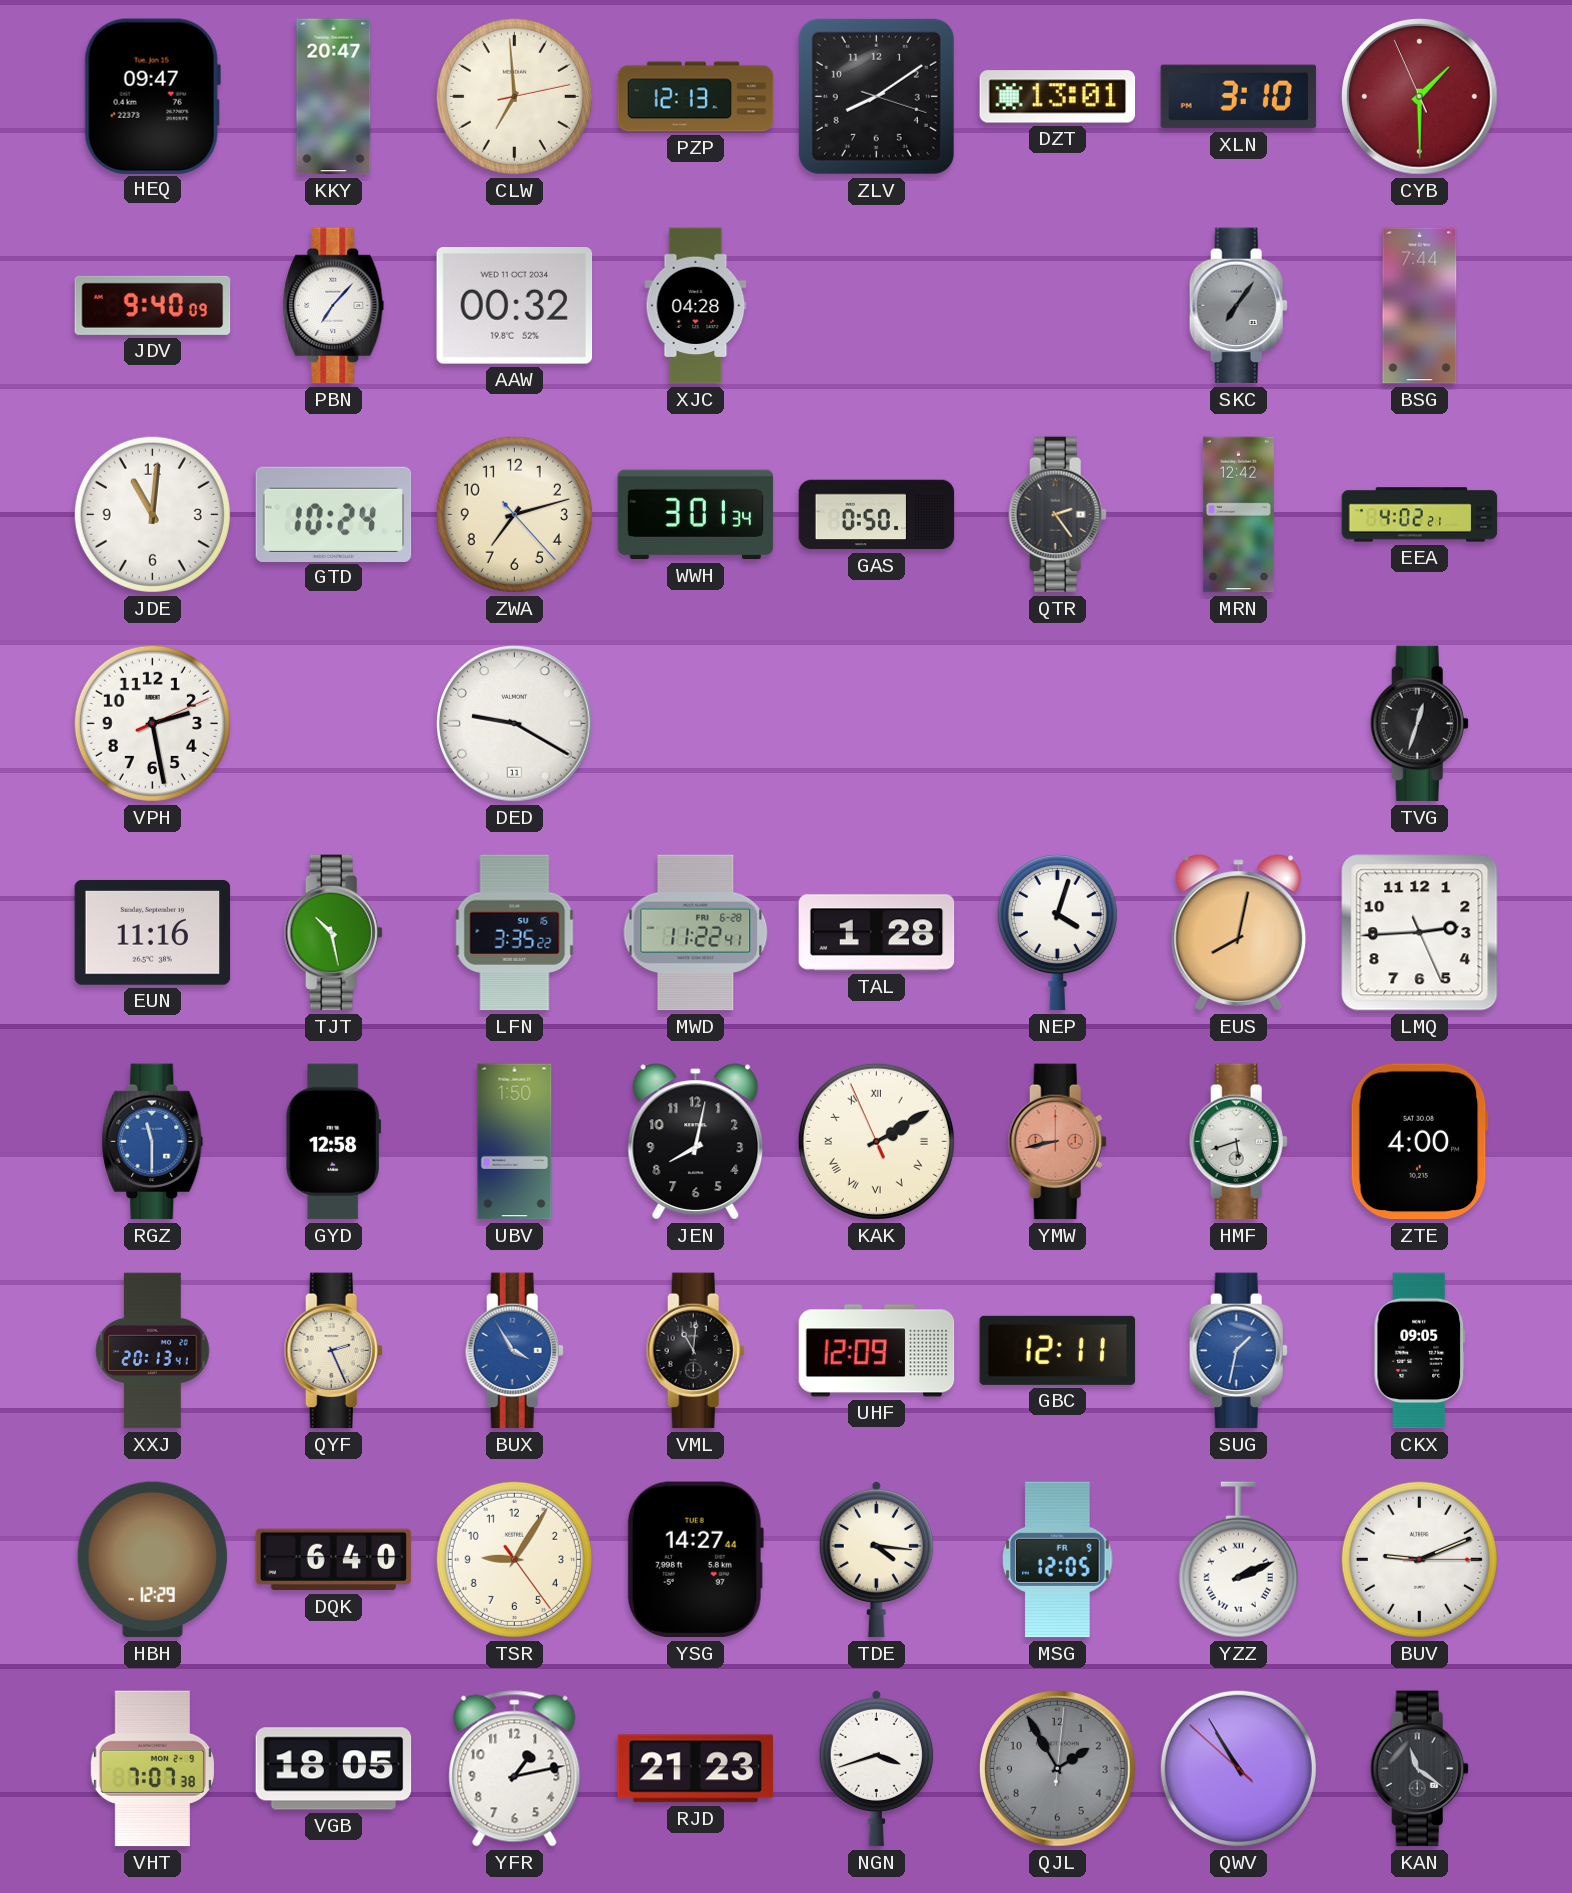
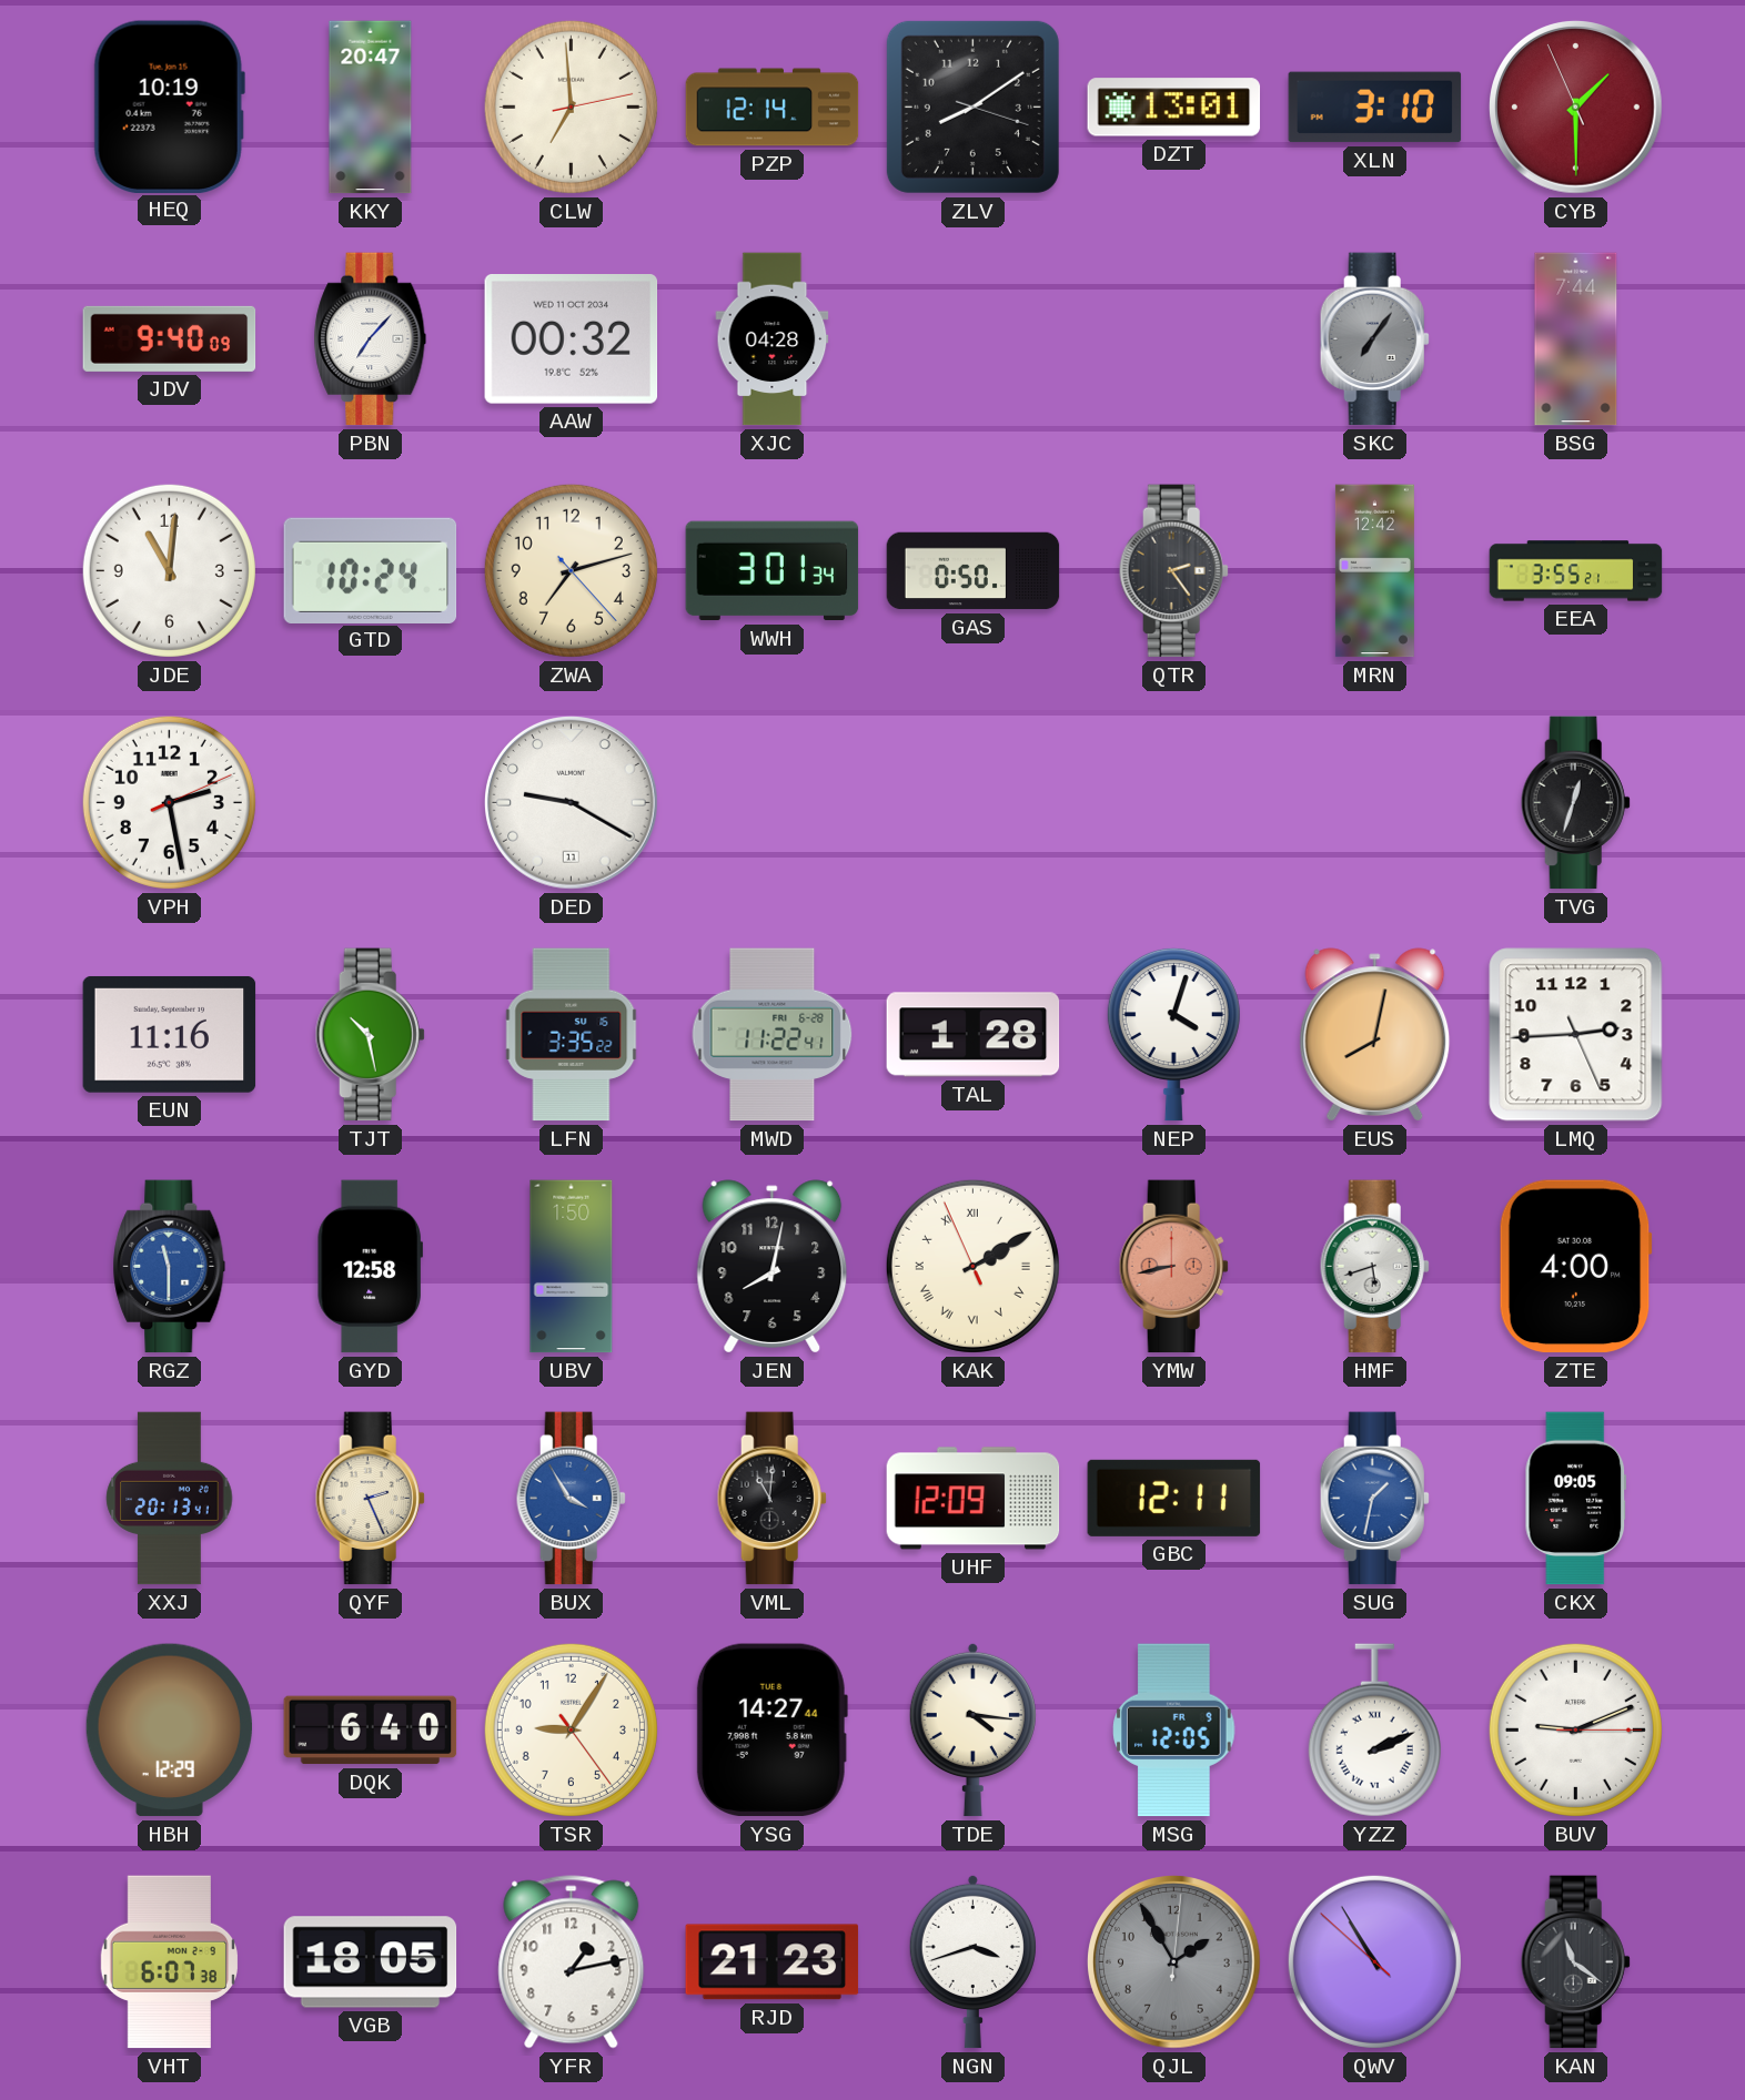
HEQ: 09:47 -> 10:19 (169, 106)
PZP: 12:13 -> 12:14 (773, 108)
EEA: 4:02 -> 3:55 (1576, 571)
VHT: 7:07 -> 6:07 (169, 1962)
